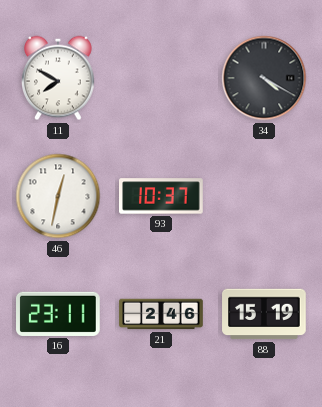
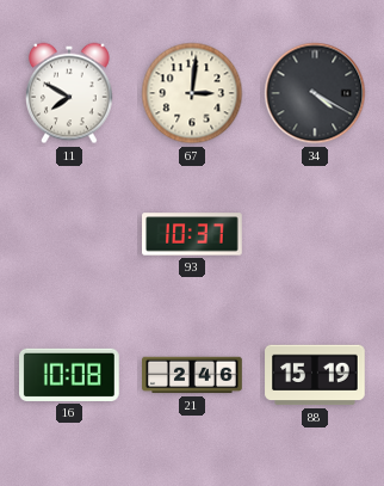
67: none -> 3:01 (192, 93)
46: 12:32 -> none (58, 196)
16: 23:11 -> 10:08 (70, 375)
